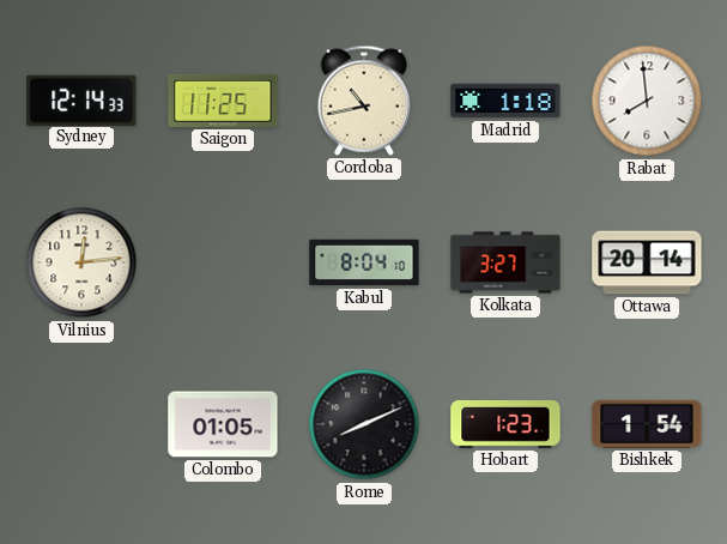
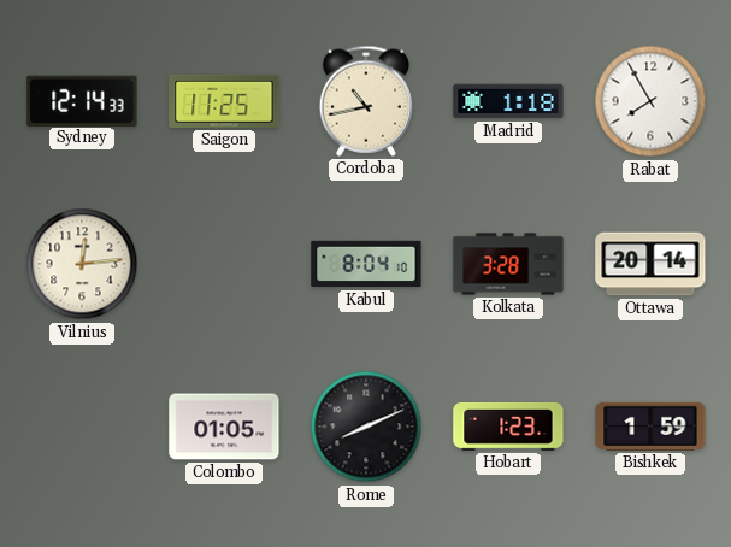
Rabat: 7:59 -> 7:55 (650, 101)
Kolkata: 3:27 -> 3:28 (508, 264)
Bishkek: 1:54 -> 1:59 (650, 427)
